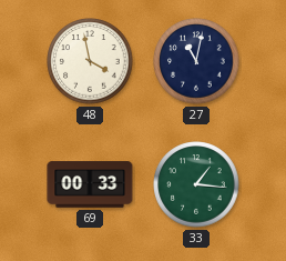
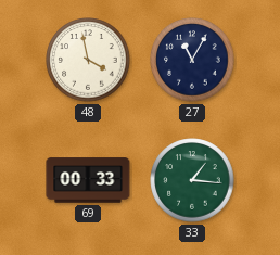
27: 11:02 -> 11:05 (192, 60)
